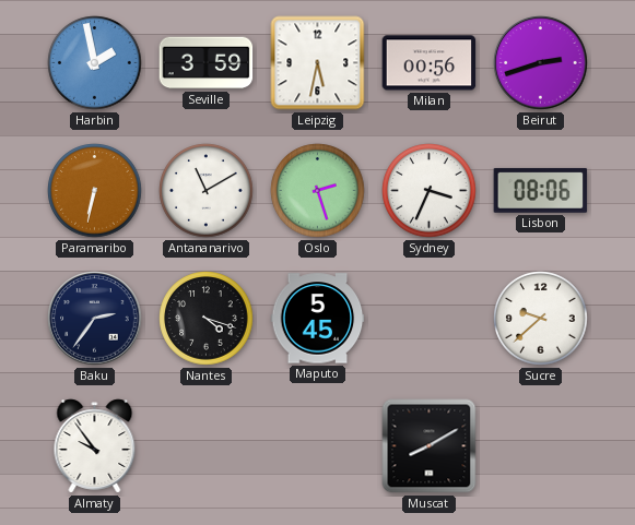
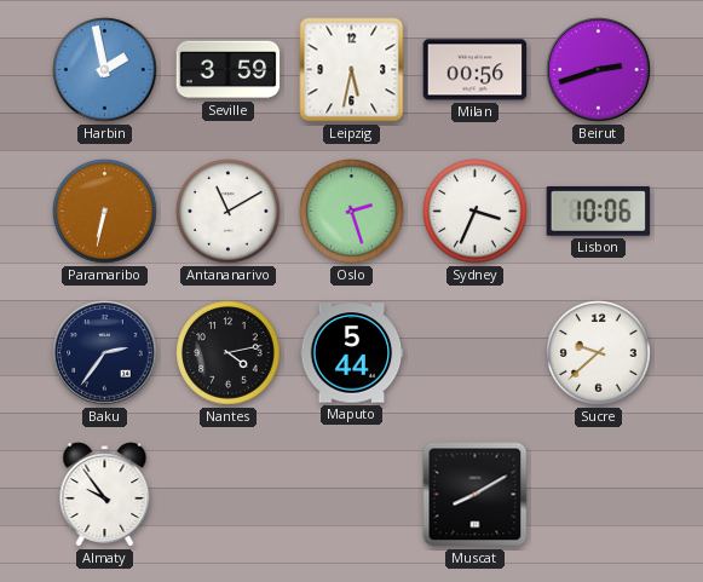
Lisbon: 08:06 -> 10:06 (599, 211)
Nantes: 4:18 -> 4:13 (229, 353)
Maputo: 5:45 -> 5:44 (352, 353)
